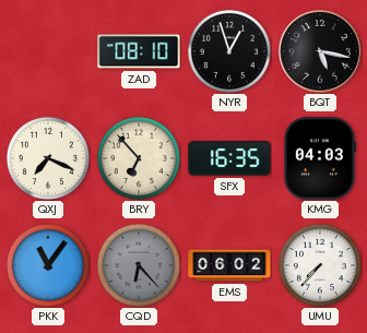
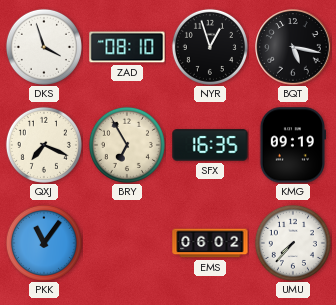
DKS: none -> 3:57 (44, 47)
BRY: 6:53 -> 6:55 (127, 145)
KMG: 04:03 -> 09:19 (292, 145)
CQD: 6:23 -> none (139, 265)
